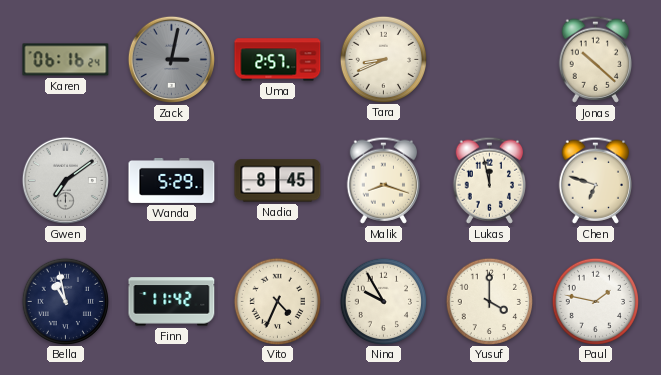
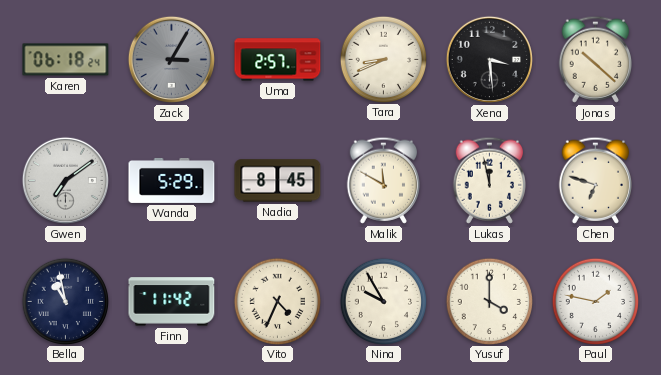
Karen: 06:16 -> 06:18 (66, 60)
Zack: 3:02 -> 3:05 (171, 59)
Xena: none -> 3:29 (489, 59)
Malik: 8:18 -> 11:50 (383, 180)
